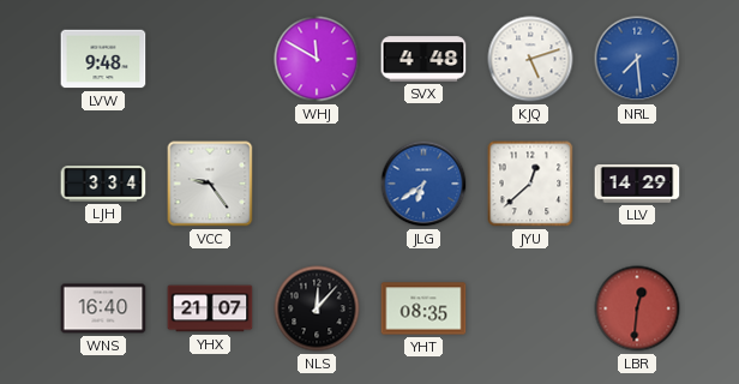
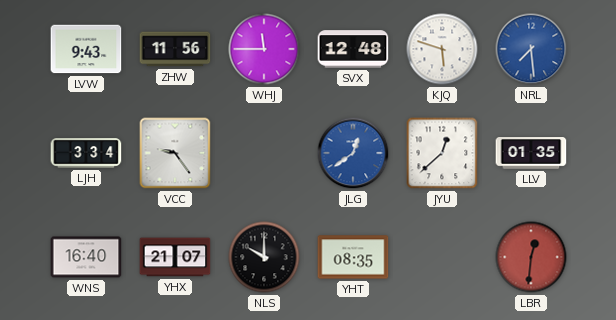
LVW: 9:48 -> 9:43 (86, 49)
ZHW: none -> 11:56 (175, 49)
WHJ: 11:50 -> 11:45 (264, 49)
SVX: 4:48 -> 12:48 (353, 49)
KJQ: 5:12 -> 5:48 (442, 49)
JLG: 6:39 -> 12:39 (353, 153)
LLV: 14:29 -> 01:35 (531, 153)
NLS: 12:07 -> 10:00 (264, 257)
